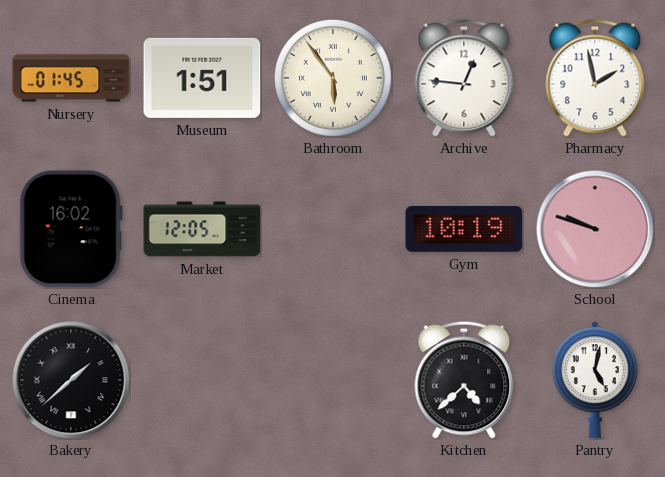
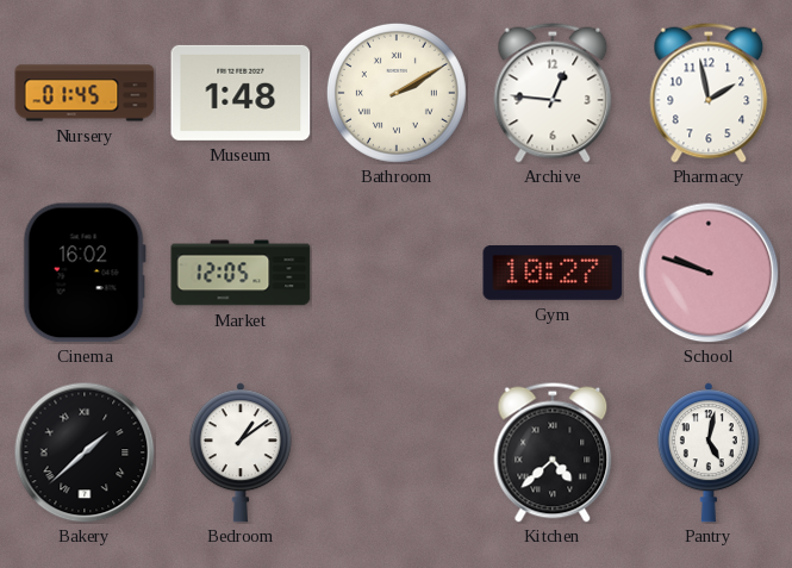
Museum: 1:51 -> 1:48 (241, 93)
Bathroom: 5:54 -> 2:10 (397, 93)
Gym: 10:19 -> 10:27 (553, 274)
Bedroom: none -> 1:09 (241, 452)
